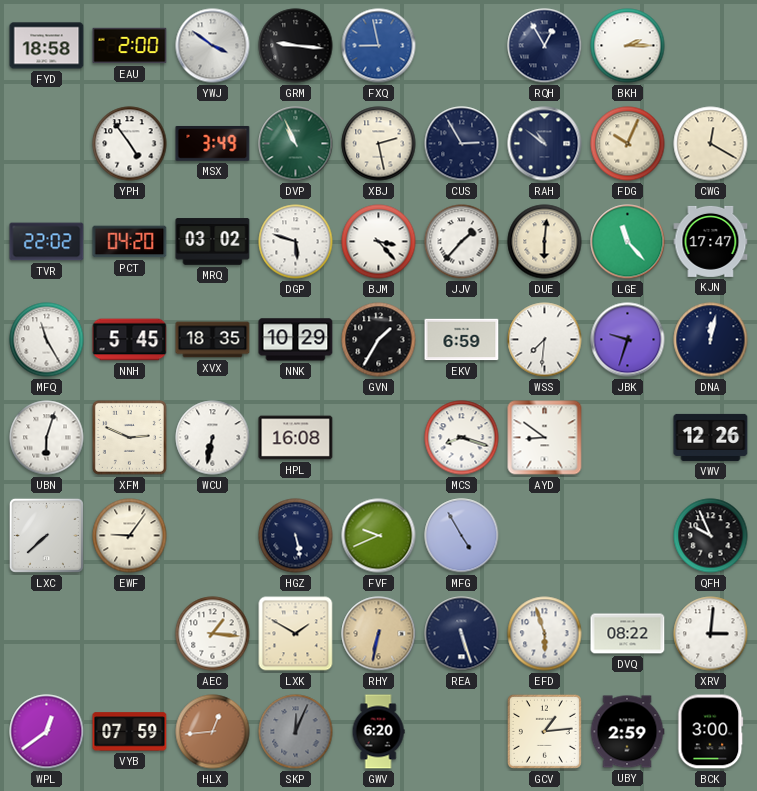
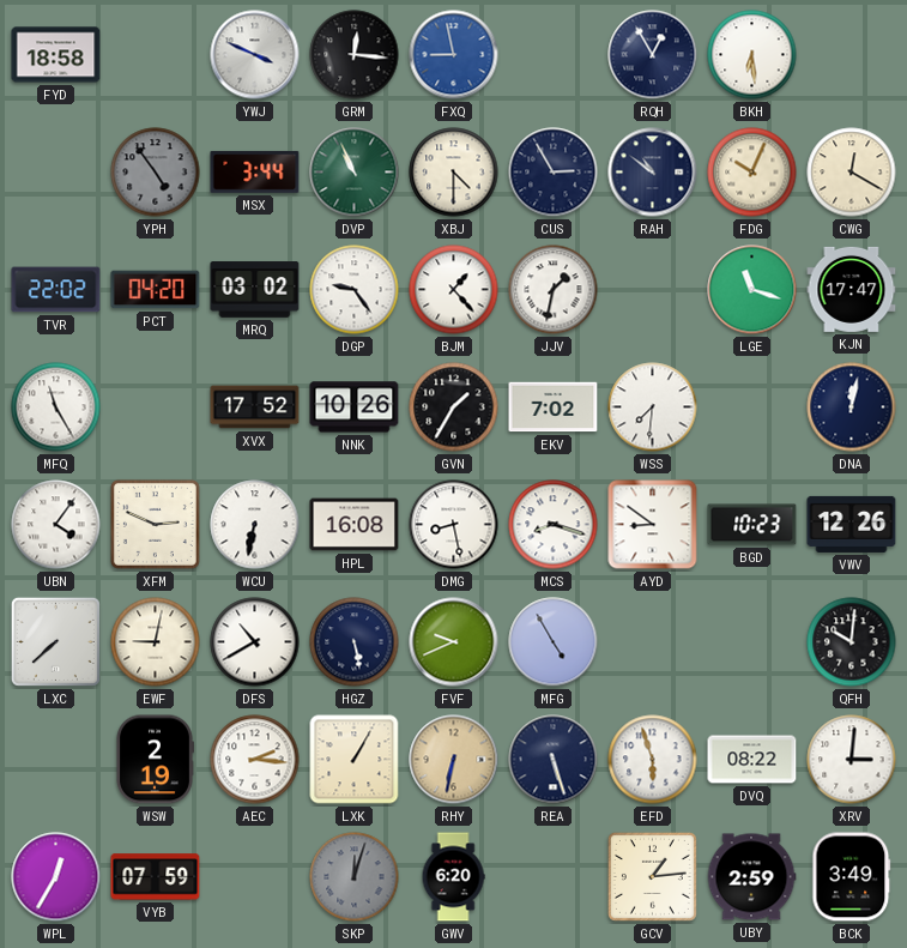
EAU: 2:00 -> none (130, 46)
YWJ: 3:51 -> 3:49 (255, 55)
GRM: 9:16 -> 12:16 (355, 55)
BKH: 2:15 -> 6:29 (752, 55)
YPH dial: white -> grey (156, 173)
MSX: 3:49 -> 3:44 (255, 171)
XBJ: 2:28 -> 4:30 (454, 173)
DGP: 5:48 -> 9:24 (355, 290)
BJM: 3:23 -> 1:23 (454, 290)
JJV: 1:37 -> 1:32 (554, 290)
DUE: 6:01 -> none (545, 242)
LGE: 11:23 -> 11:18 (752, 290)
NNH: 5:45 -> none (130, 340)
XVX: 18:35 -> 17:52 (255, 407)
NNK: 10:29 -> 10:26 (355, 407)
EKV: 6:59 -> 7:02 (554, 407)
JBK: 9:33 -> none (628, 340)
UBN: 6:03 -> 4:06 (56, 525)
DMG: none -> 8:28 (454, 525)
BGD: none -> 10:23 (752, 525)
EWF: 9:06 -> 9:02 (156, 642)
DFS: none -> 10:40 (255, 642)
QFH: 9:56 -> 10:01 (852, 642)
WSW: none -> 2:19 (156, 760)
AEC: 1:16 -> 2:16 (255, 760)
LXK: 1:50 -> 1:05 (355, 760)
WPL: 12:39 -> 12:35 (56, 877)
HLX: 12:44 -> none (213, 732)
SKP: 12:04 -> 12:03 (355, 877)
BCK: 3:00 -> 3:49 (852, 877)
